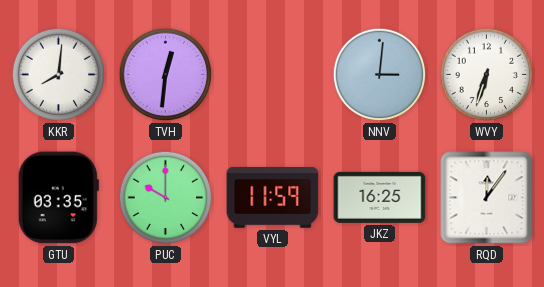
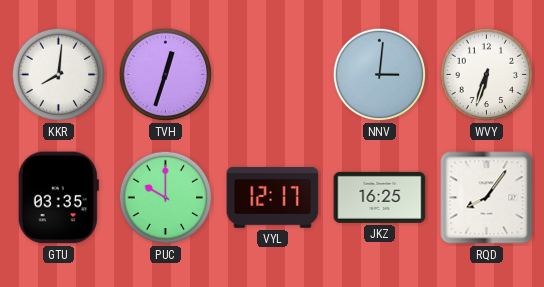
TVH: 12:31 -> 12:33 (166, 75)
VYL: 11:59 -> 12:17 (273, 198)
RQD: 12:06 -> 8:06 (487, 198)
